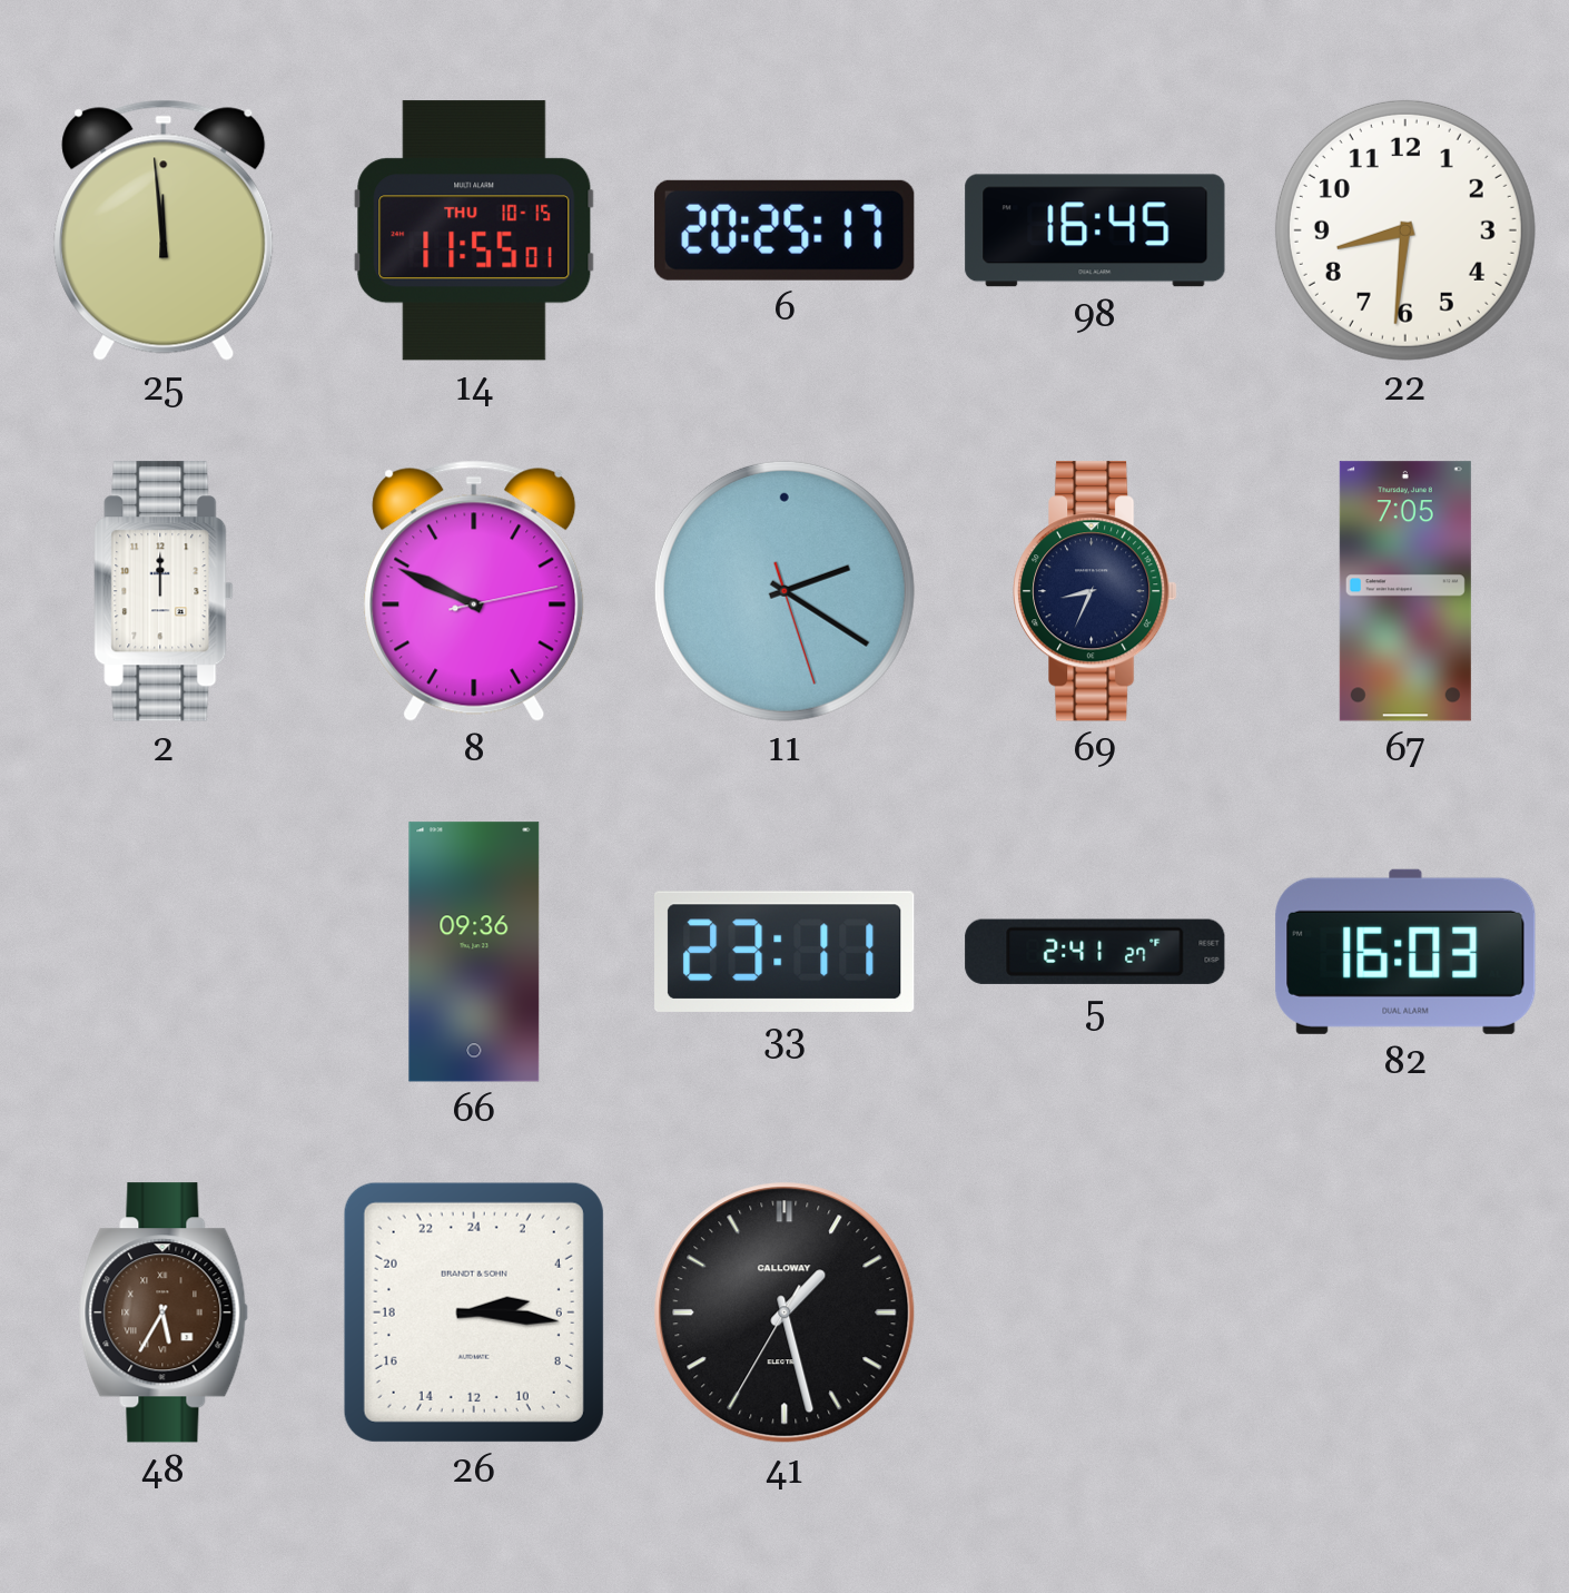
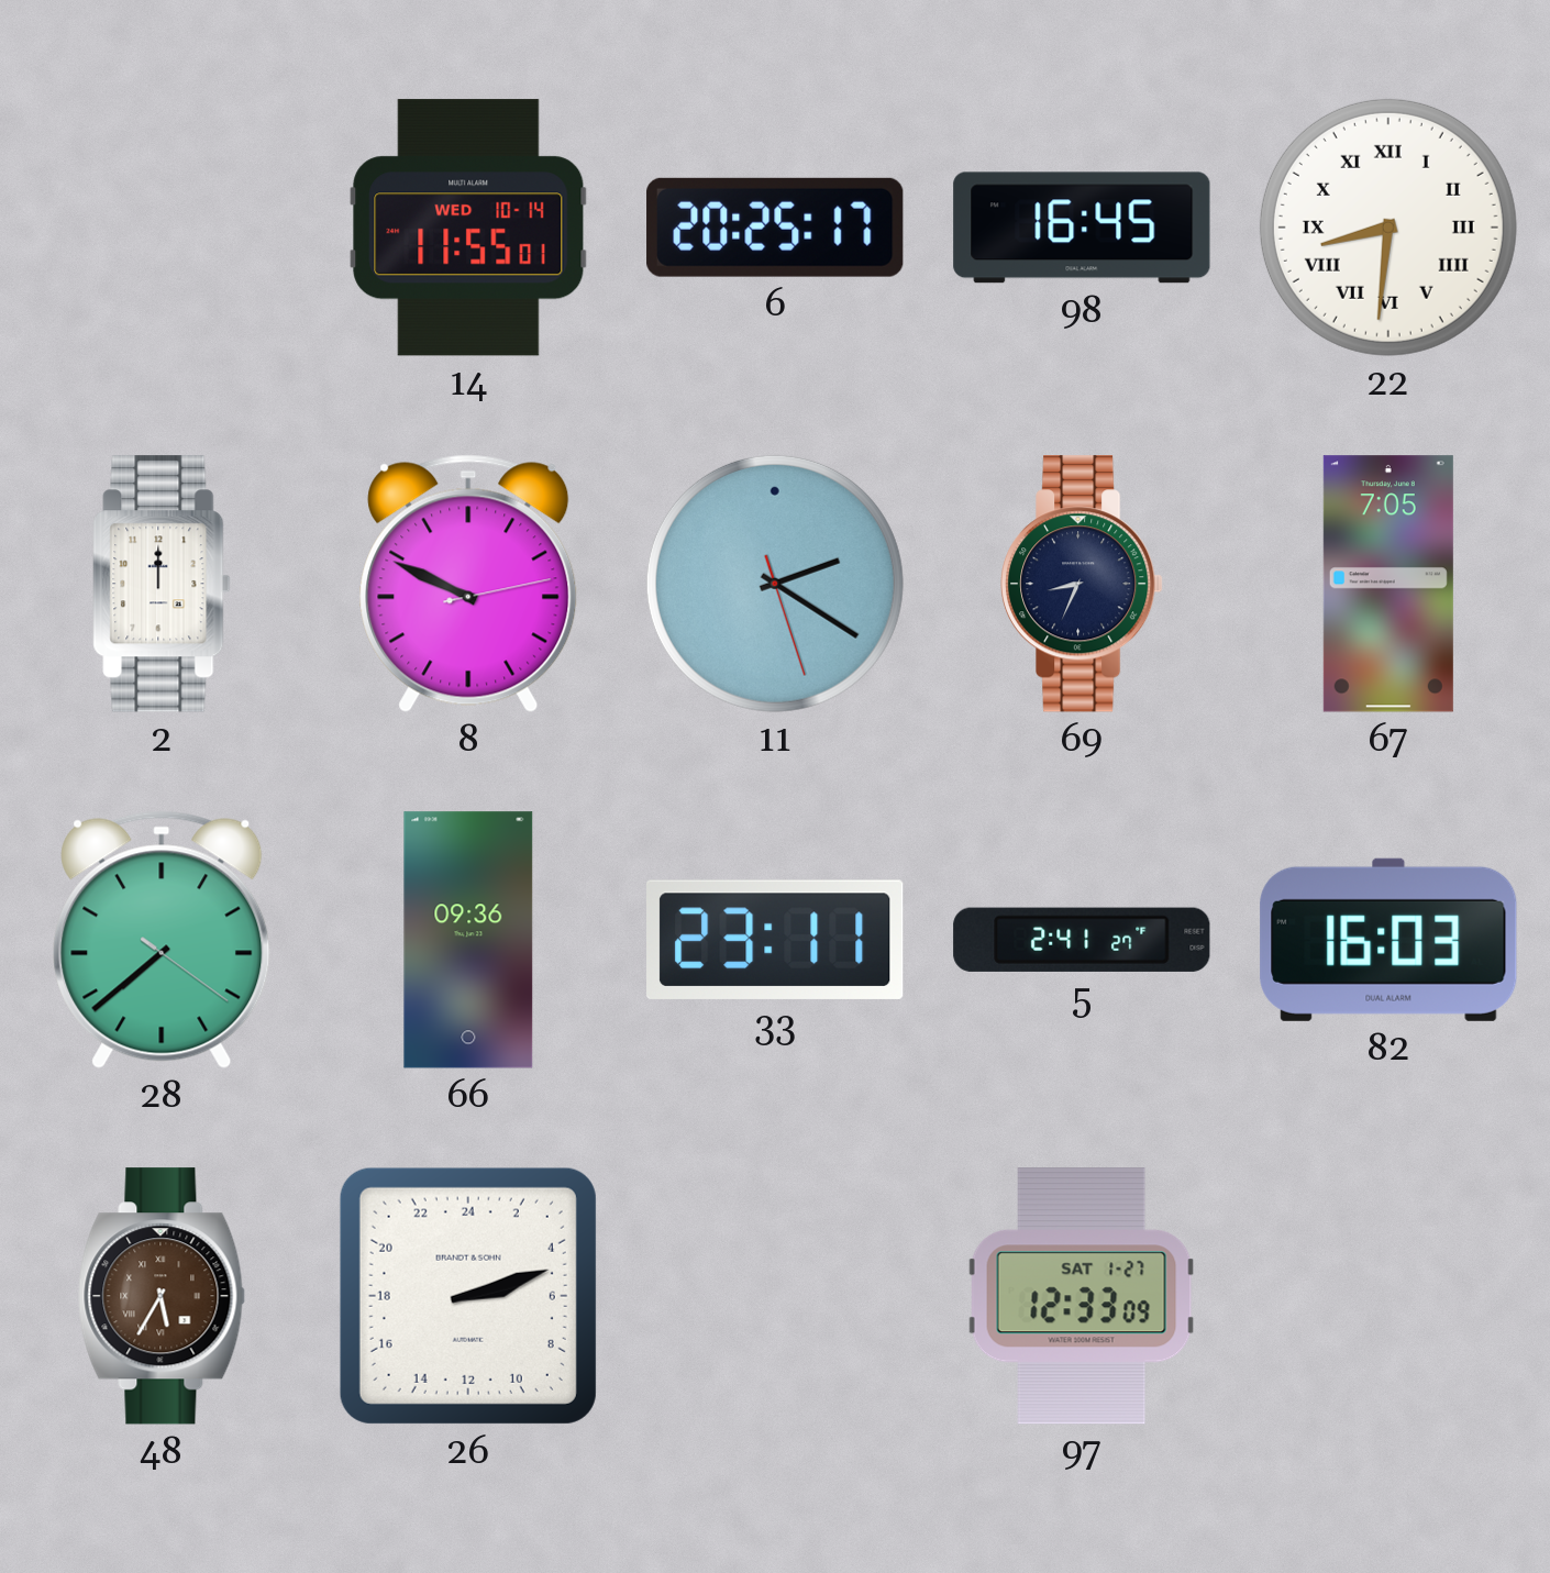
25: 11:59 -> none (164, 230)
14 date: THU 10-15 -> WED 10-14 (468, 228)
22 numerals: Arabic -> Roman (1388, 228)
28: none -> 7:38 (162, 940)
26: 5:16 -> 5:12 (468, 1296)
41: 1:27 -> none (784, 1312)
97: none -> 12:33 (1082, 1296)
